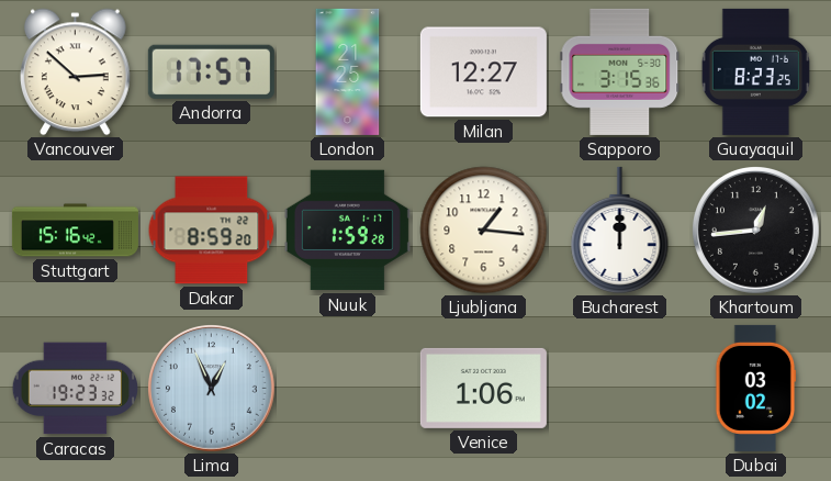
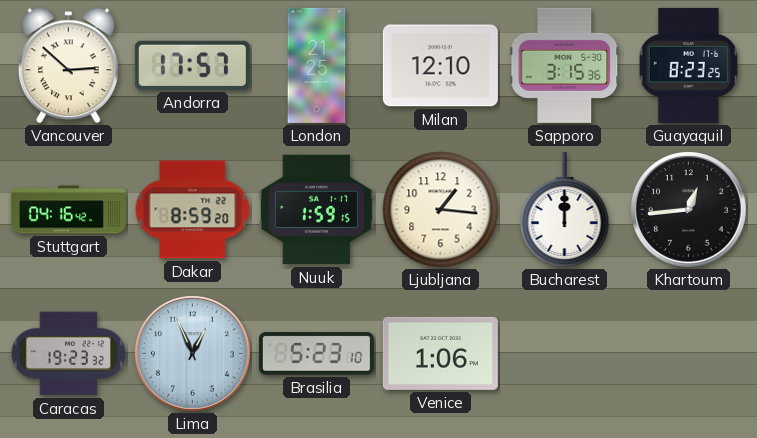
Milan: 12:27 -> 12:10 (440, 66)
Stuttgart: 15:16 -> 04:16 (68, 210)
Nuuk: 1:59:28 -> 1:59:15 (316, 210)
Brasilia: none -> 5:23 (316, 354)
Dubai: 03:02 -> none (755, 388)
